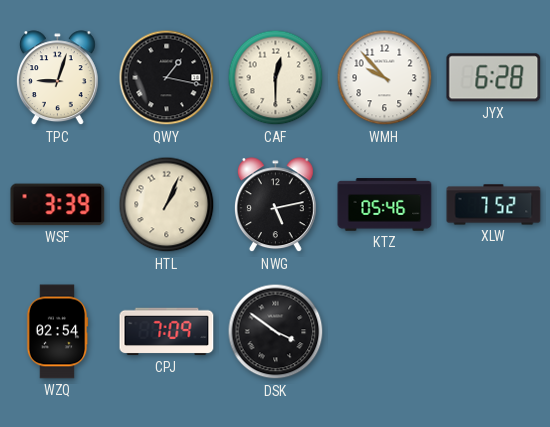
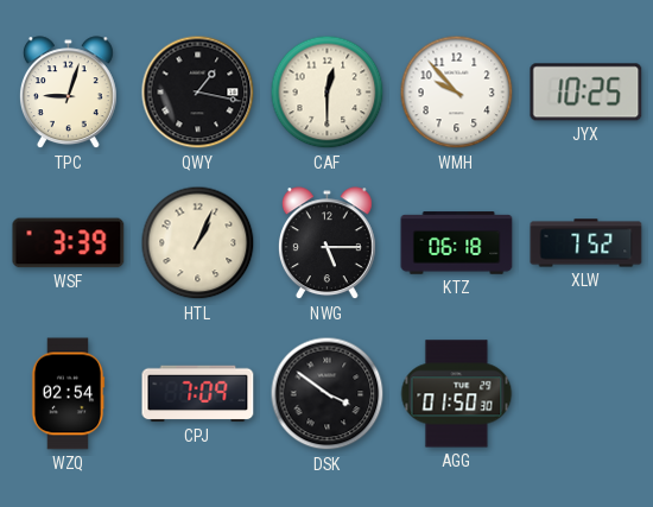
JYX: 6:28 -> 10:25 (587, 93)
NWG: 5:13 -> 5:15 (326, 243)
KTZ: 05:46 -> 06:18 (457, 243)
AGG: none -> 01:50 (457, 394)
